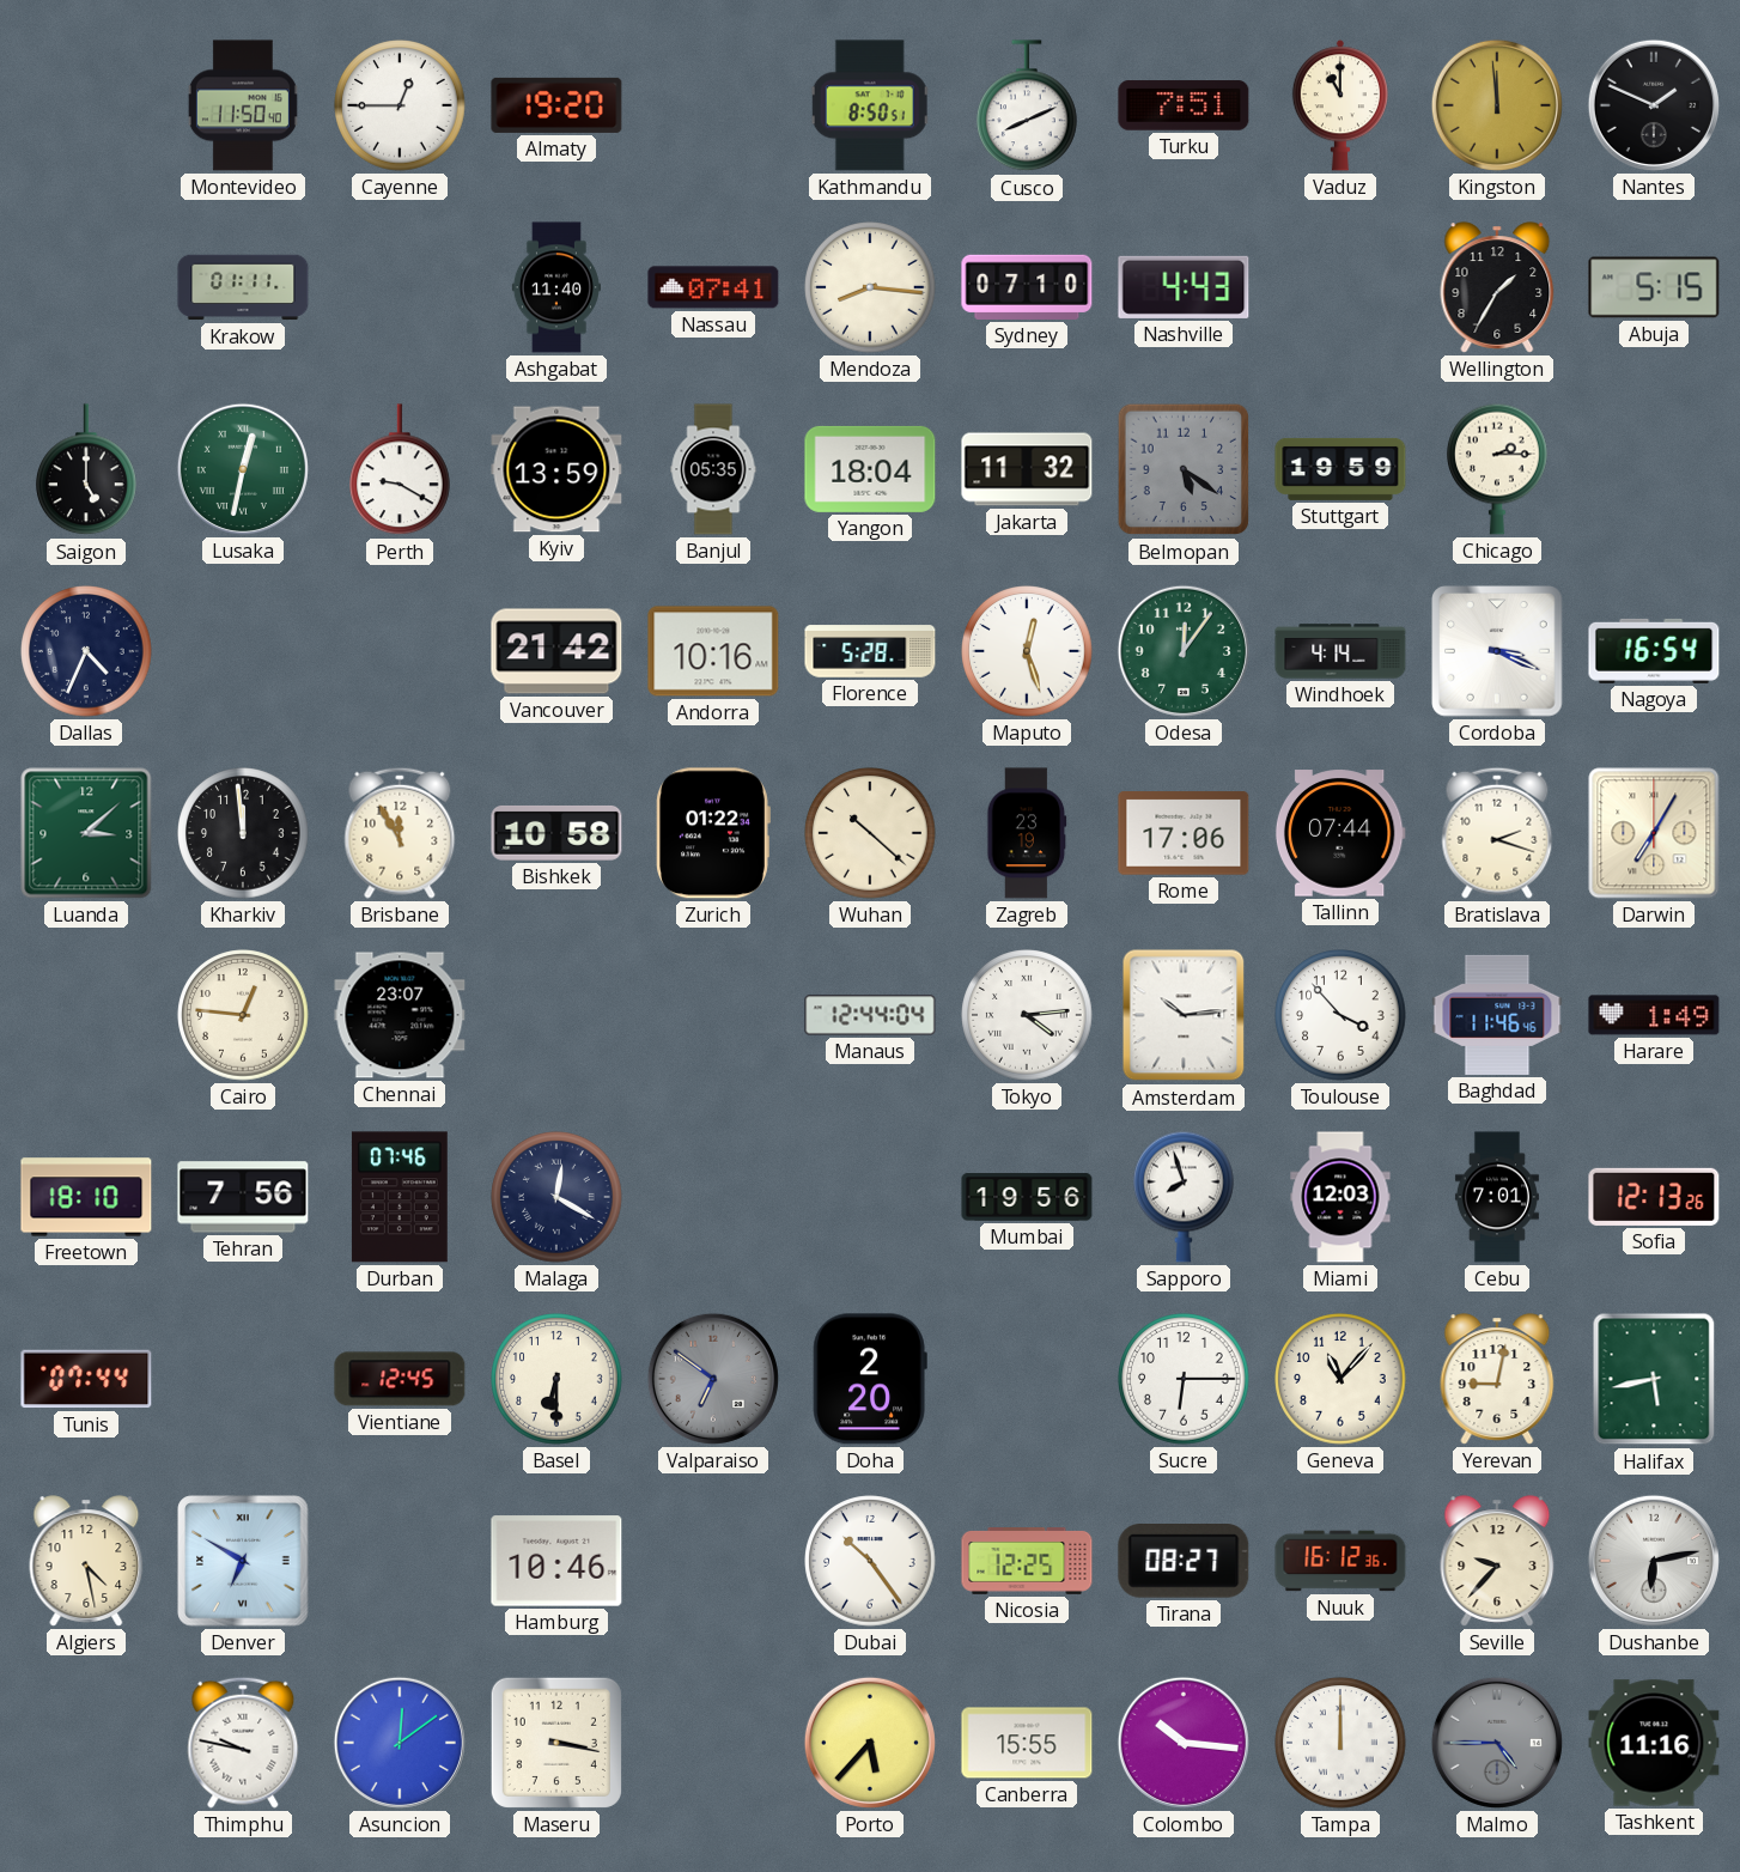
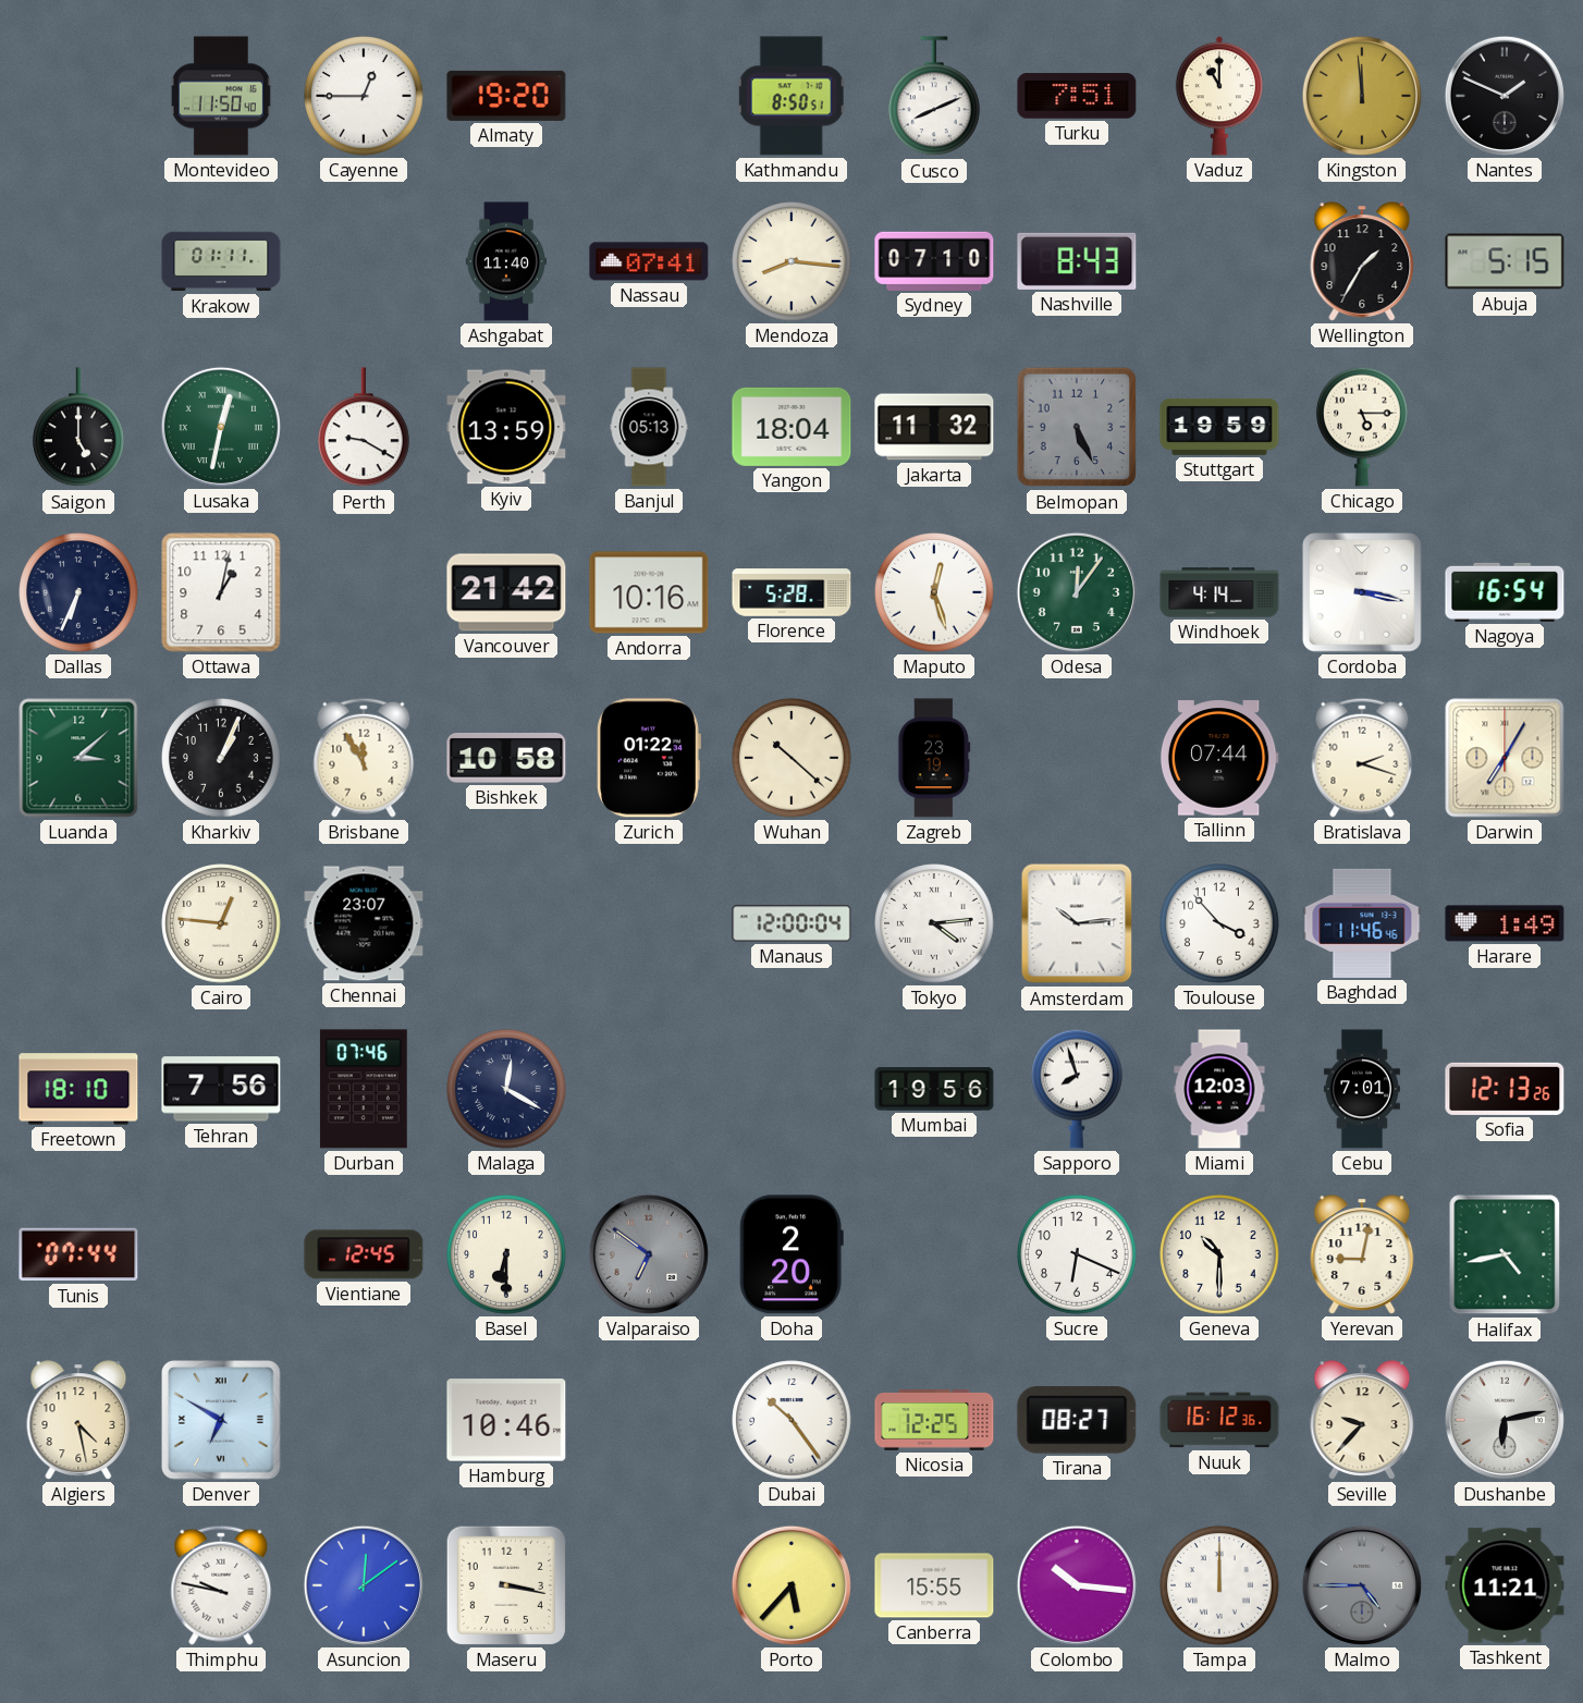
Nashville: 4:43 -> 8:43 (1077, 261)
Banjul: 05:35 -> 05:13 (649, 427)
Belmopan: 5:21 -> 5:26 (1077, 427)
Chicago: 2:15 -> 5:15 (1363, 427)
Dallas: 4:34 -> 6:34 (78, 592)
Ottawa: none -> 1:02 (221, 592)
Cordoba: 3:19 -> 3:17 (1362, 592)
Kharkiv: 11:59 -> 1:04 (221, 758)
Rome: 17:06 -> none (1184, 833)
Manaus: 12:44 -> 12:00 (791, 923)
Sucre: 6:15 -> 6:19 (1077, 1254)
Geneva: 11:07 -> 10:30 (1219, 1254)
Halifax: 5:43 -> 4:43 (1505, 1254)
Tashkent: 11:16 -> 11:21 (1505, 1585)
